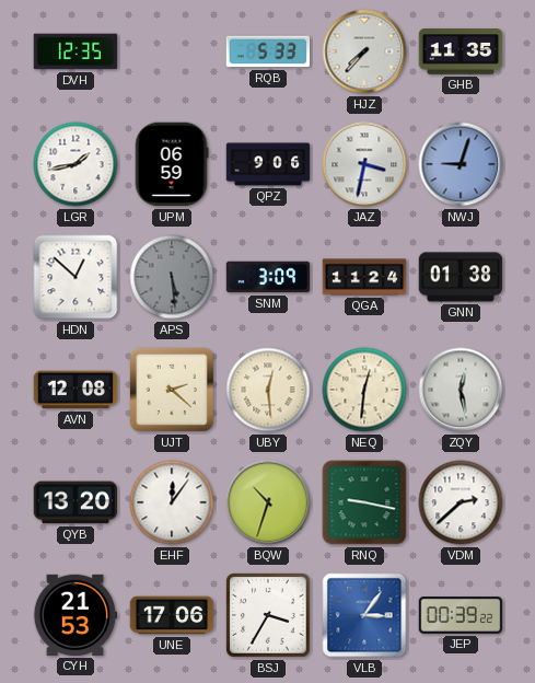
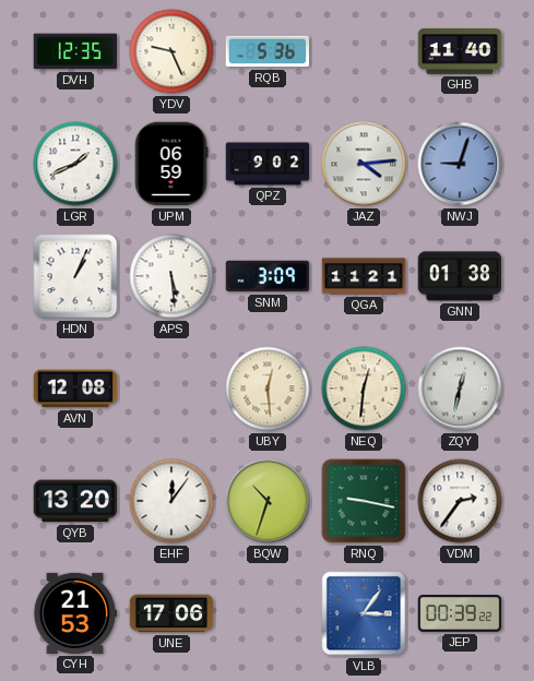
YDV: none -> 9:26 (171, 51)
RQB: 5:33 -> 5:36 (268, 51)
HJZ: 7:37 -> none (364, 51)
GHB: 11:35 -> 11:40 (460, 51)
LGR: 1:43 -> 1:41 (75, 164)
QPZ: 9:06 -> 9:02 (268, 164)
JAZ: 3:32 -> 4:14 (364, 164)
HDN: 12:52 -> 1:04 (75, 276)
APS dial: grey -> white (171, 276)
QGA: 11:24 -> 11:21 (364, 276)
UJT: 2:22 -> none (172, 390)
ZQY: 12:28 -> 12:32 (460, 389)
VDM: 2:38 -> 2:36 (460, 501)
BSJ: 3:35 -> none (269, 616)
